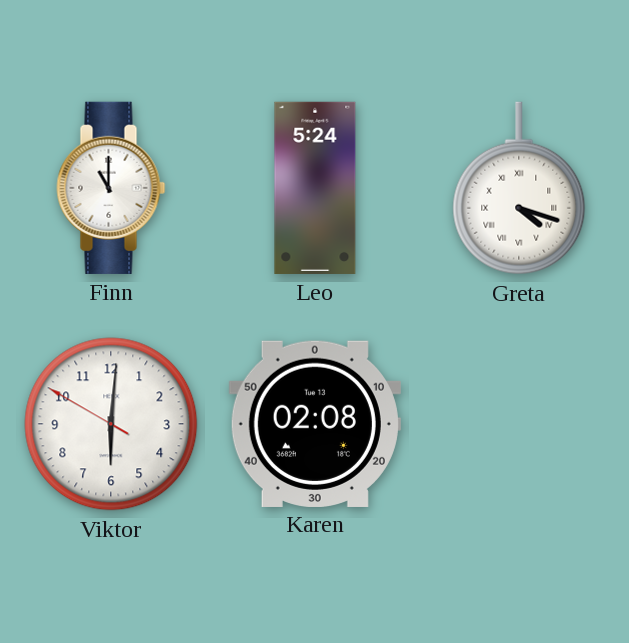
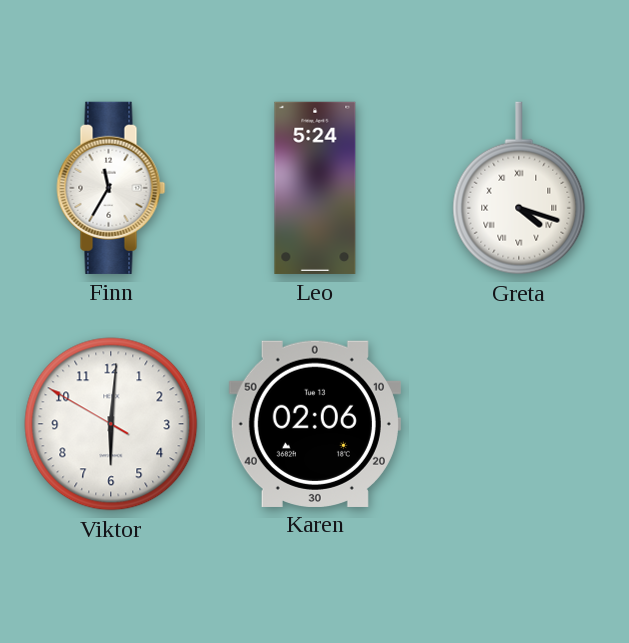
Finn: 11:00 -> 11:35 (111, 188)
Karen: 02:08 -> 02:06 (315, 423)
